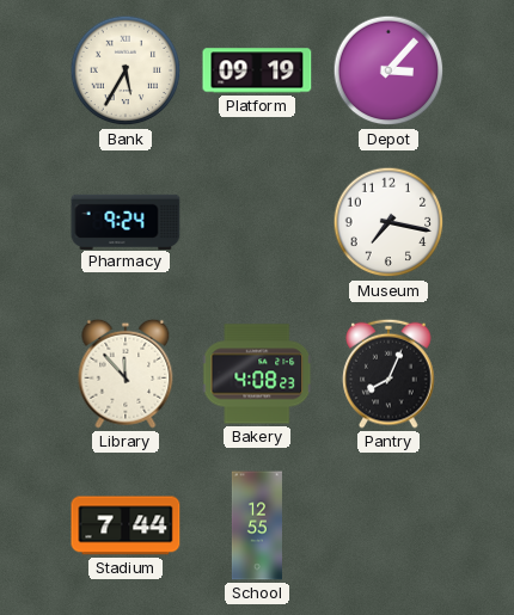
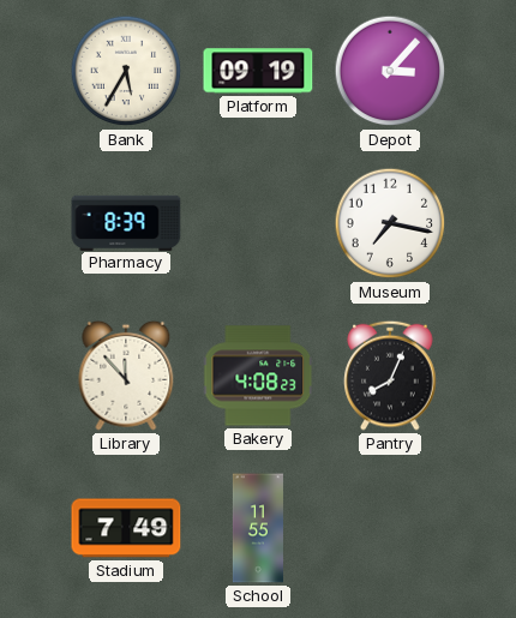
Pharmacy: 9:24 -> 8:39 (126, 222)
Stadium: 7:44 -> 7:49 (126, 528)
School: 12:55 -> 11:55 (258, 528)
